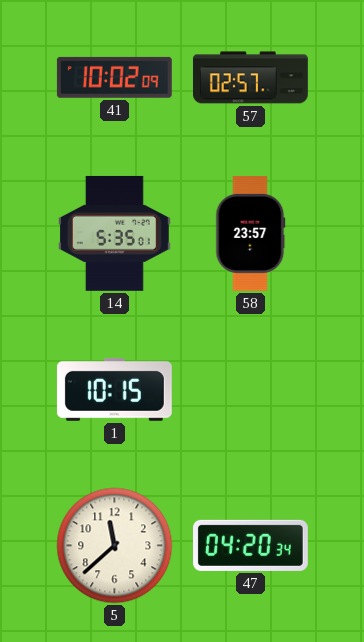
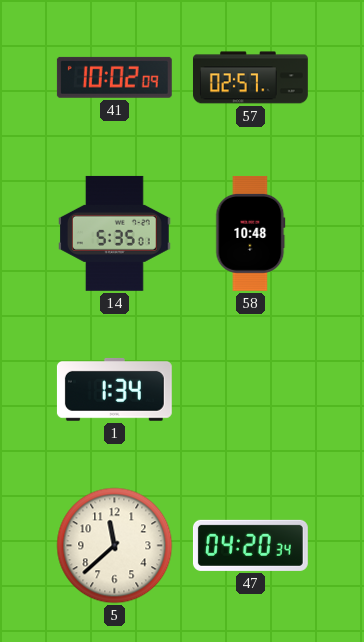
58: 23:57 -> 10:48 (251, 233)
1: 10:15 -> 1:34 (114, 389)
